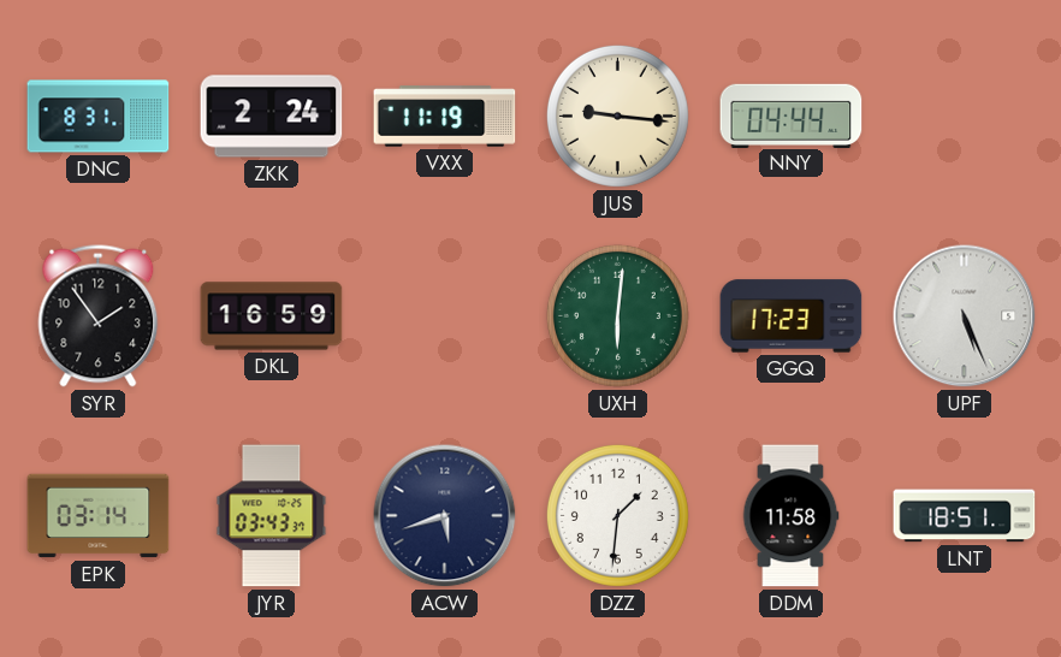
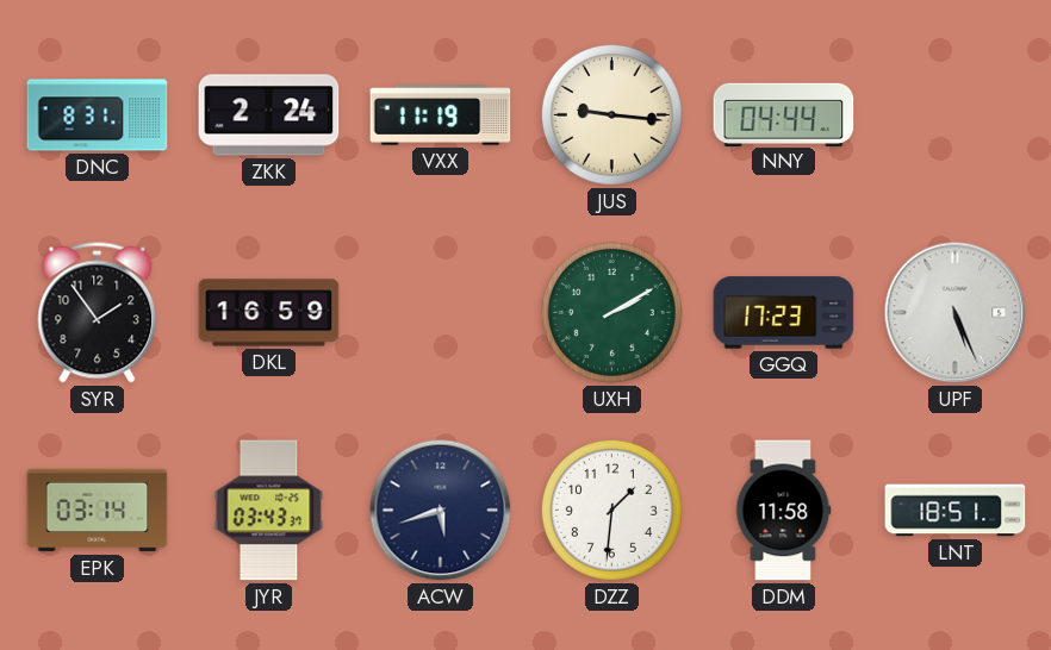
UXH: 6:01 -> 2:10 (611, 312)
